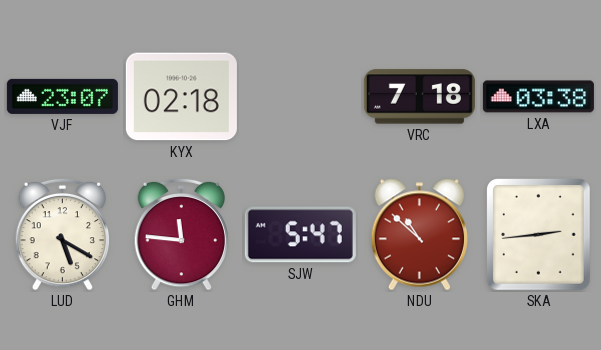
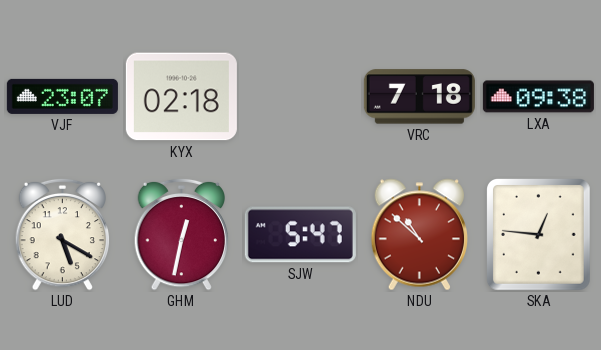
LXA: 03:38 -> 09:38 (538, 97)
GHM: 11:46 -> 12:32 (181, 234)
SKA: 2:44 -> 12:46 (539, 235)
